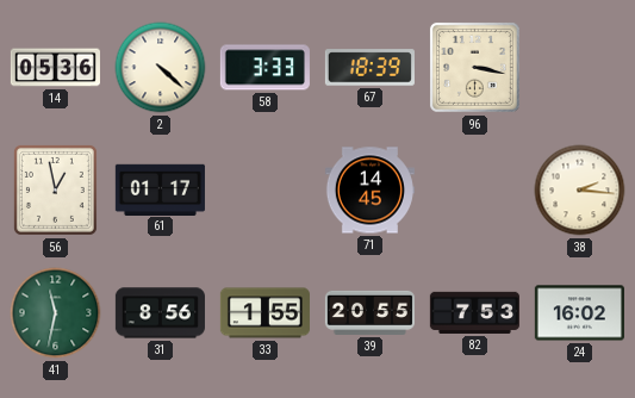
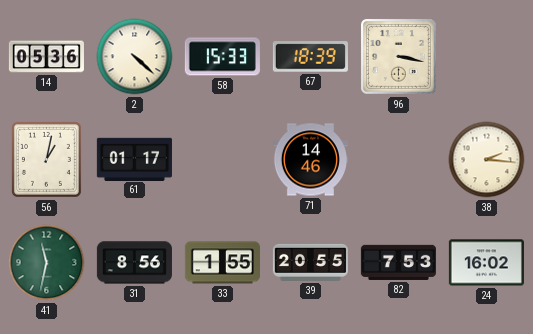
58: 3:33 -> 15:33 (222, 57)
56: 12:58 -> 1:02 (46, 159)
71: 14:45 -> 14:46 (310, 160)
